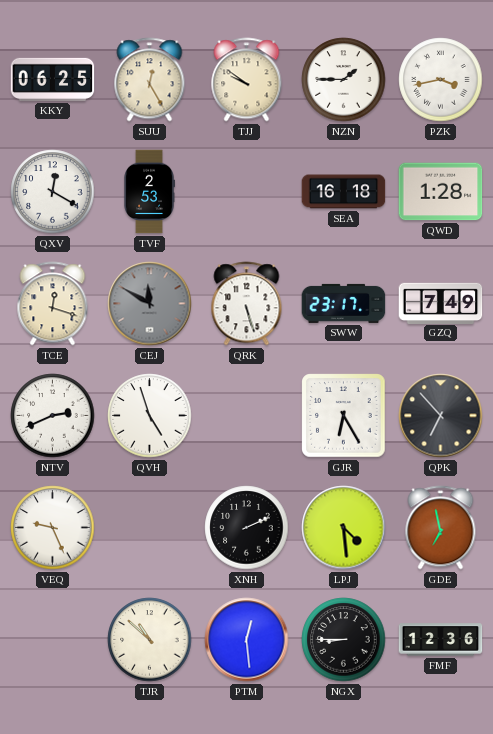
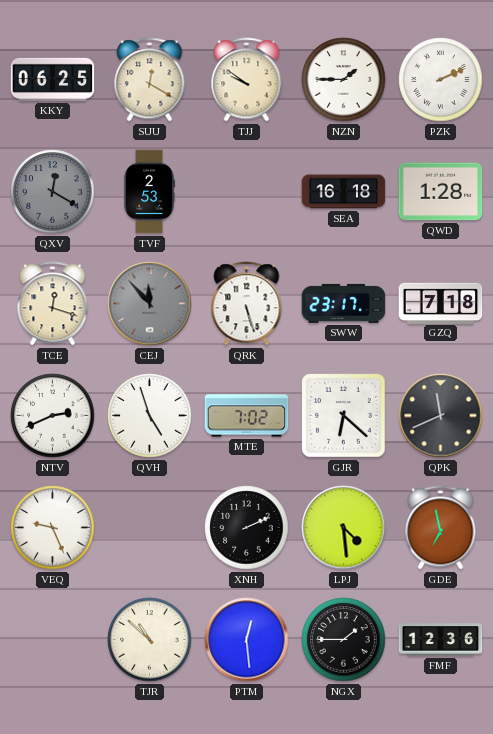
SUU: 12:25 -> 12:20 (150, 80)
PZK: 3:43 -> 2:11 (441, 80)
QXV dial: white -> grey (53, 192)
CEJ: 11:50 -> 11:53 (150, 304)
GZQ: 7:49 -> 7:18 (441, 303)
MTE: none -> 7:02 (247, 416)
GJR: 6:25 -> 6:22 (344, 416)
QPK: 6:53 -> 11:41 (441, 416)
NGX: 8:45 -> 1:45 (344, 640)
